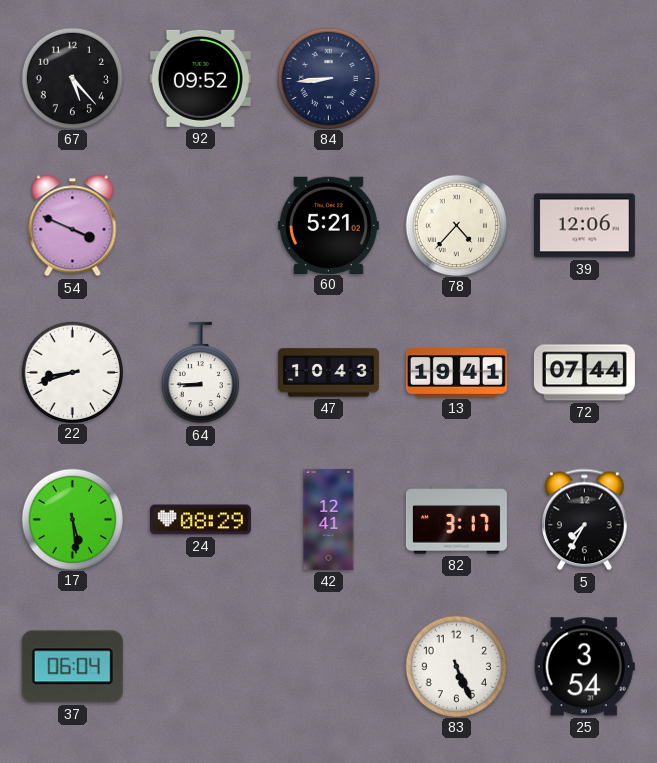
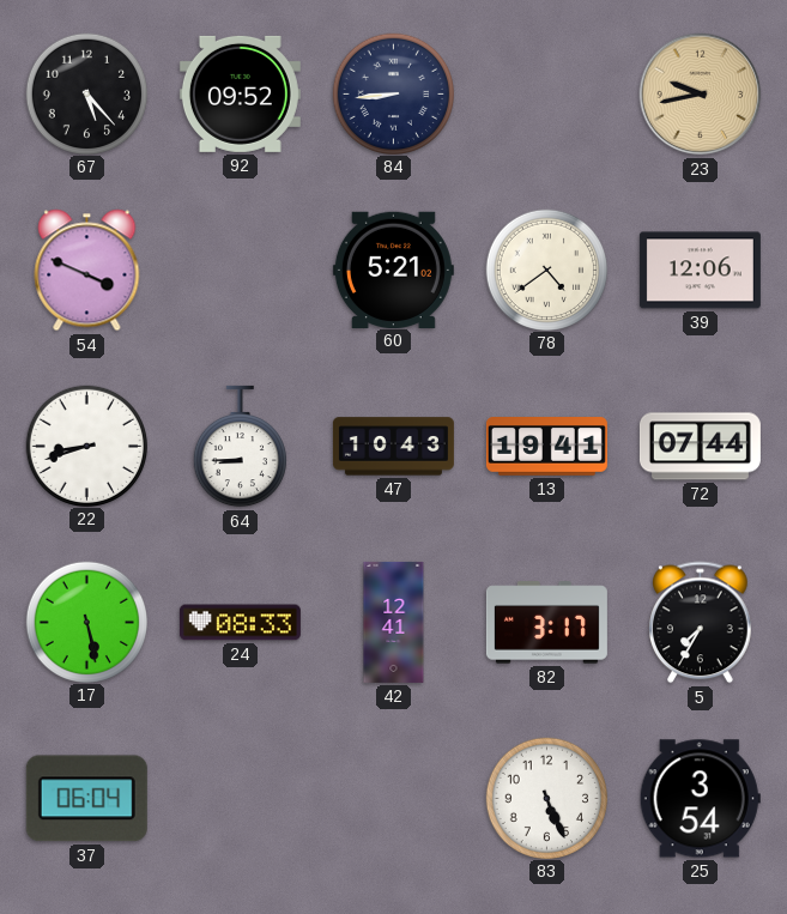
23: none -> 9:43 (701, 95)
78: 4:37 -> 4:39 (546, 270)
17: 5:29 -> 5:28 (86, 622)
24: 08:29 -> 08:33 (240, 623)
